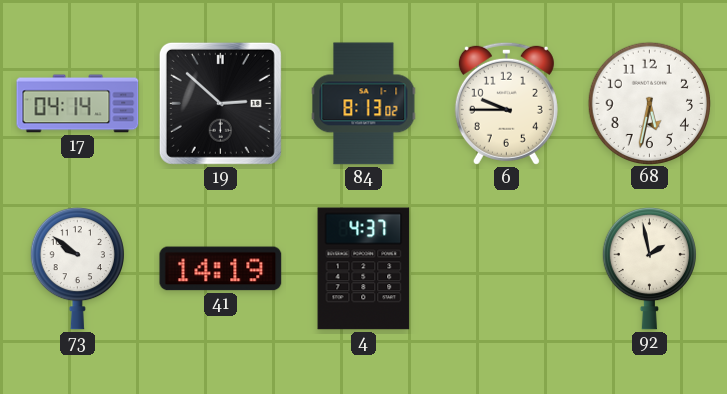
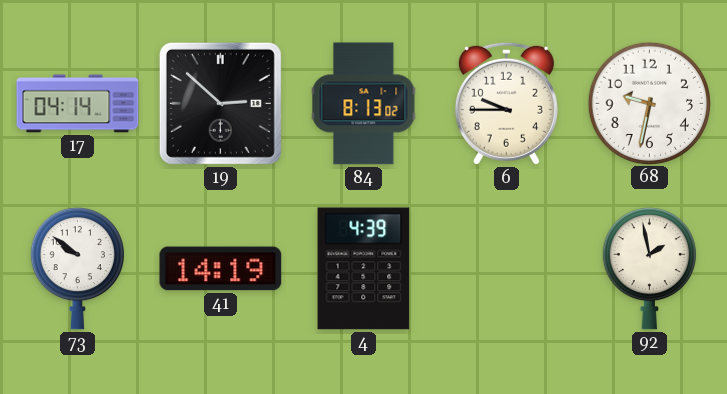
68: 5:32 -> 9:32 (650, 103)
4: 4:37 -> 4:39 (364, 269)
